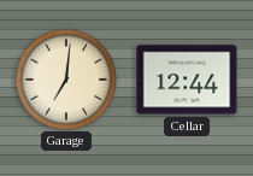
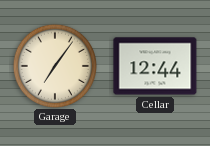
Garage: 7:01 -> 7:06 (54, 65)
